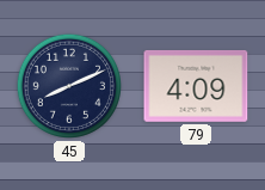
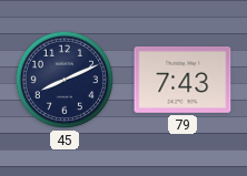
79: 4:09 -> 7:43 (182, 80)
